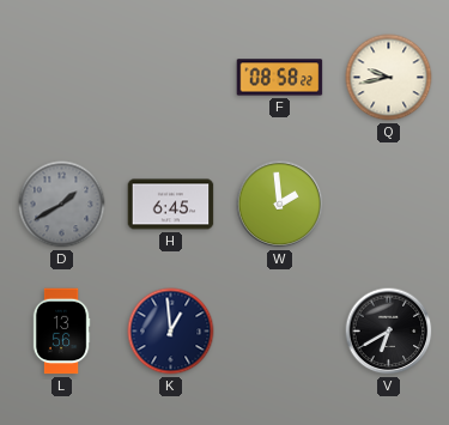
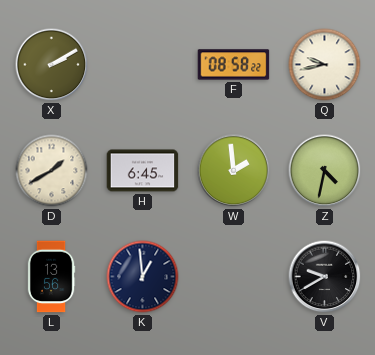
X: none -> 2:10 (52, 65)
D dial: grey -> cream (52, 171)
Z: none -> 4:32 (325, 171)
V: 6:40 -> 9:40 (325, 277)
